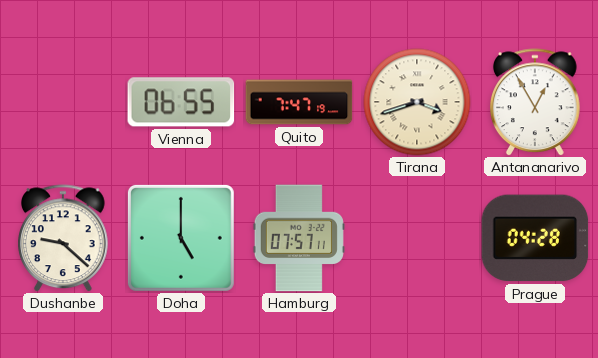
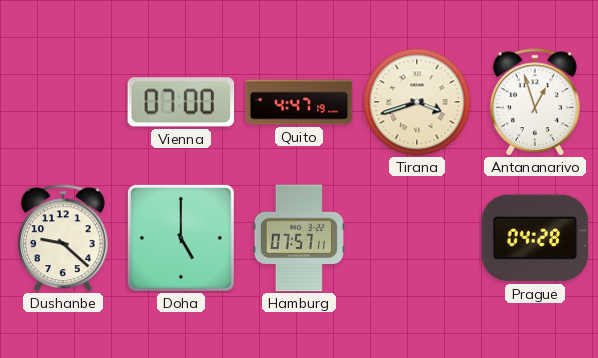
Vienna: 06:55 -> 07:00 (181, 102)
Quito: 7:47 -> 4:47 (299, 102)
Antananarivo: 12:55 -> 12:57 (536, 102)
